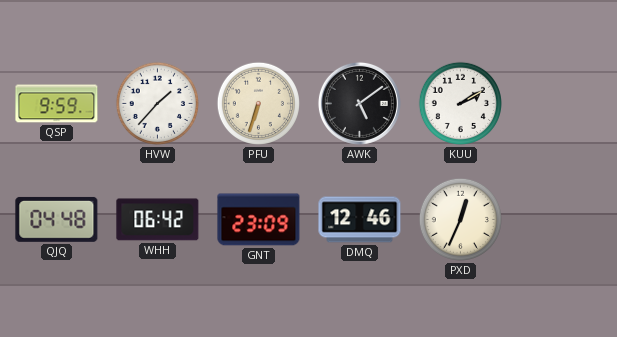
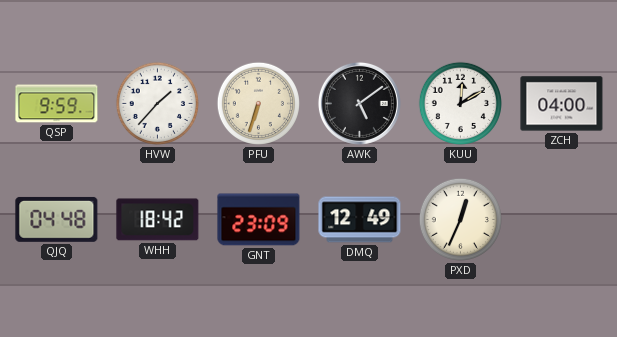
KUU: 2:10 -> 12:10 (460, 103)
ZCH: none -> 04:00 (562, 104)
WHH: 06:42 -> 18:42 (158, 220)
DMQ: 12:46 -> 12:49 (360, 220)
